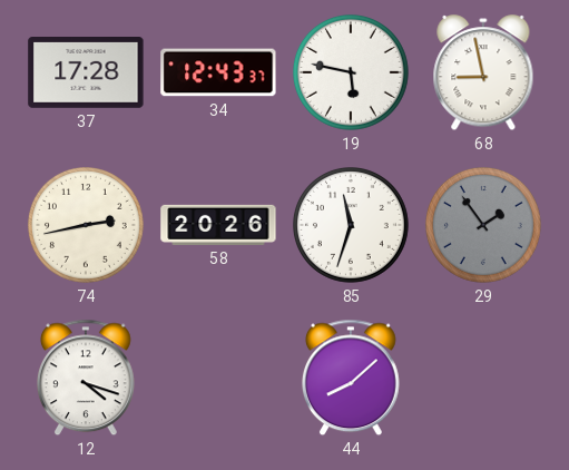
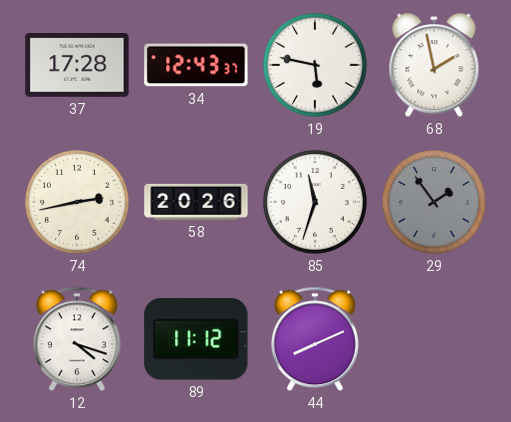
68: 8:58 -> 1:58 (434, 66)
89: none -> 11:12 (196, 339)
44: 8:08 -> 8:11 (315, 339)
